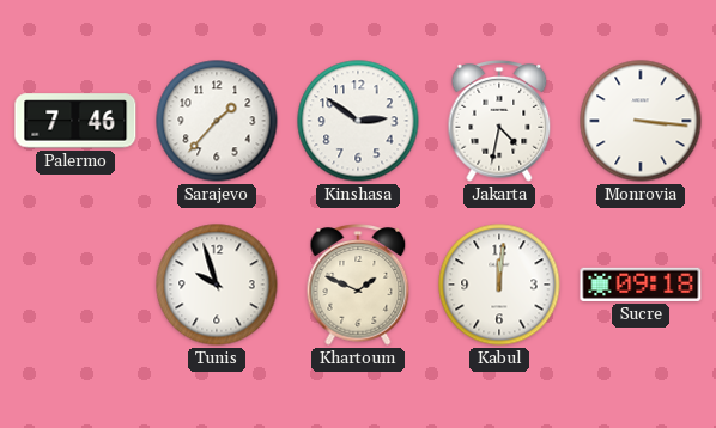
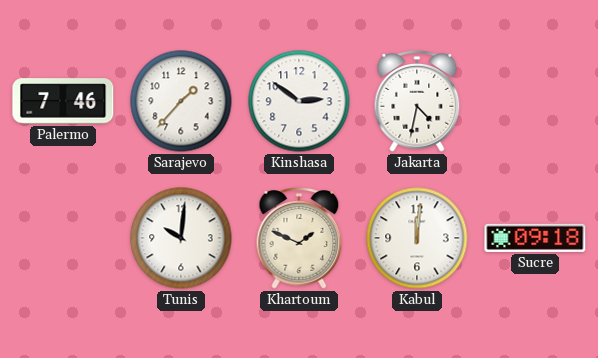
Monrovia: 3:16 -> none (641, 121)
Tunis: 9:57 -> 10:01 (181, 238)
